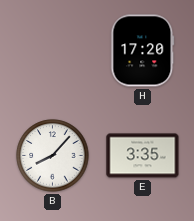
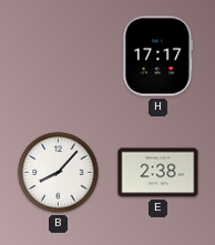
H: 17:20 -> 17:17 (158, 57)
E: 3:35 -> 2:38 (158, 173)
